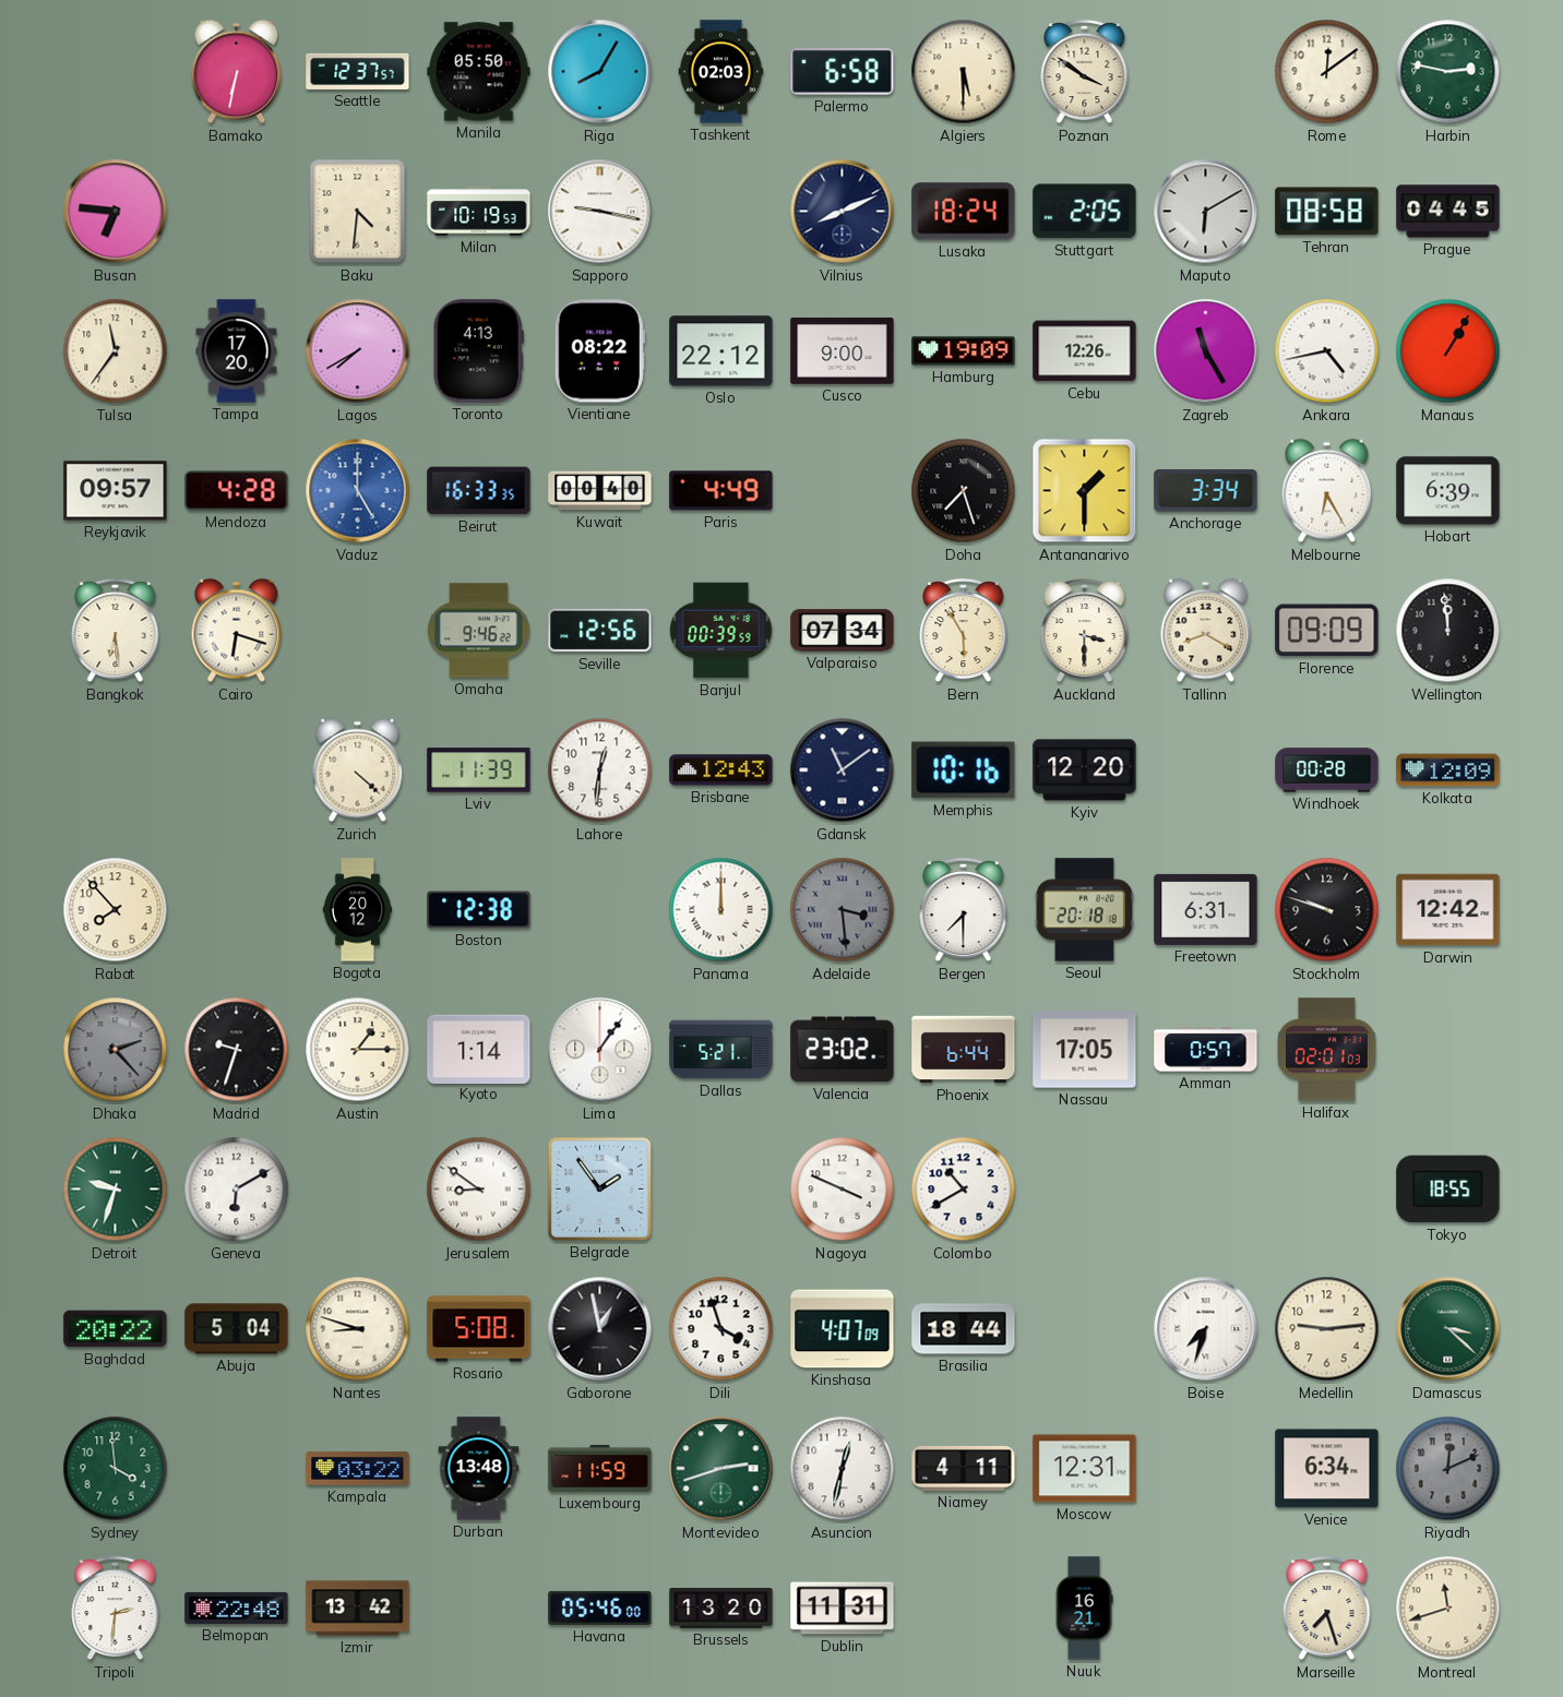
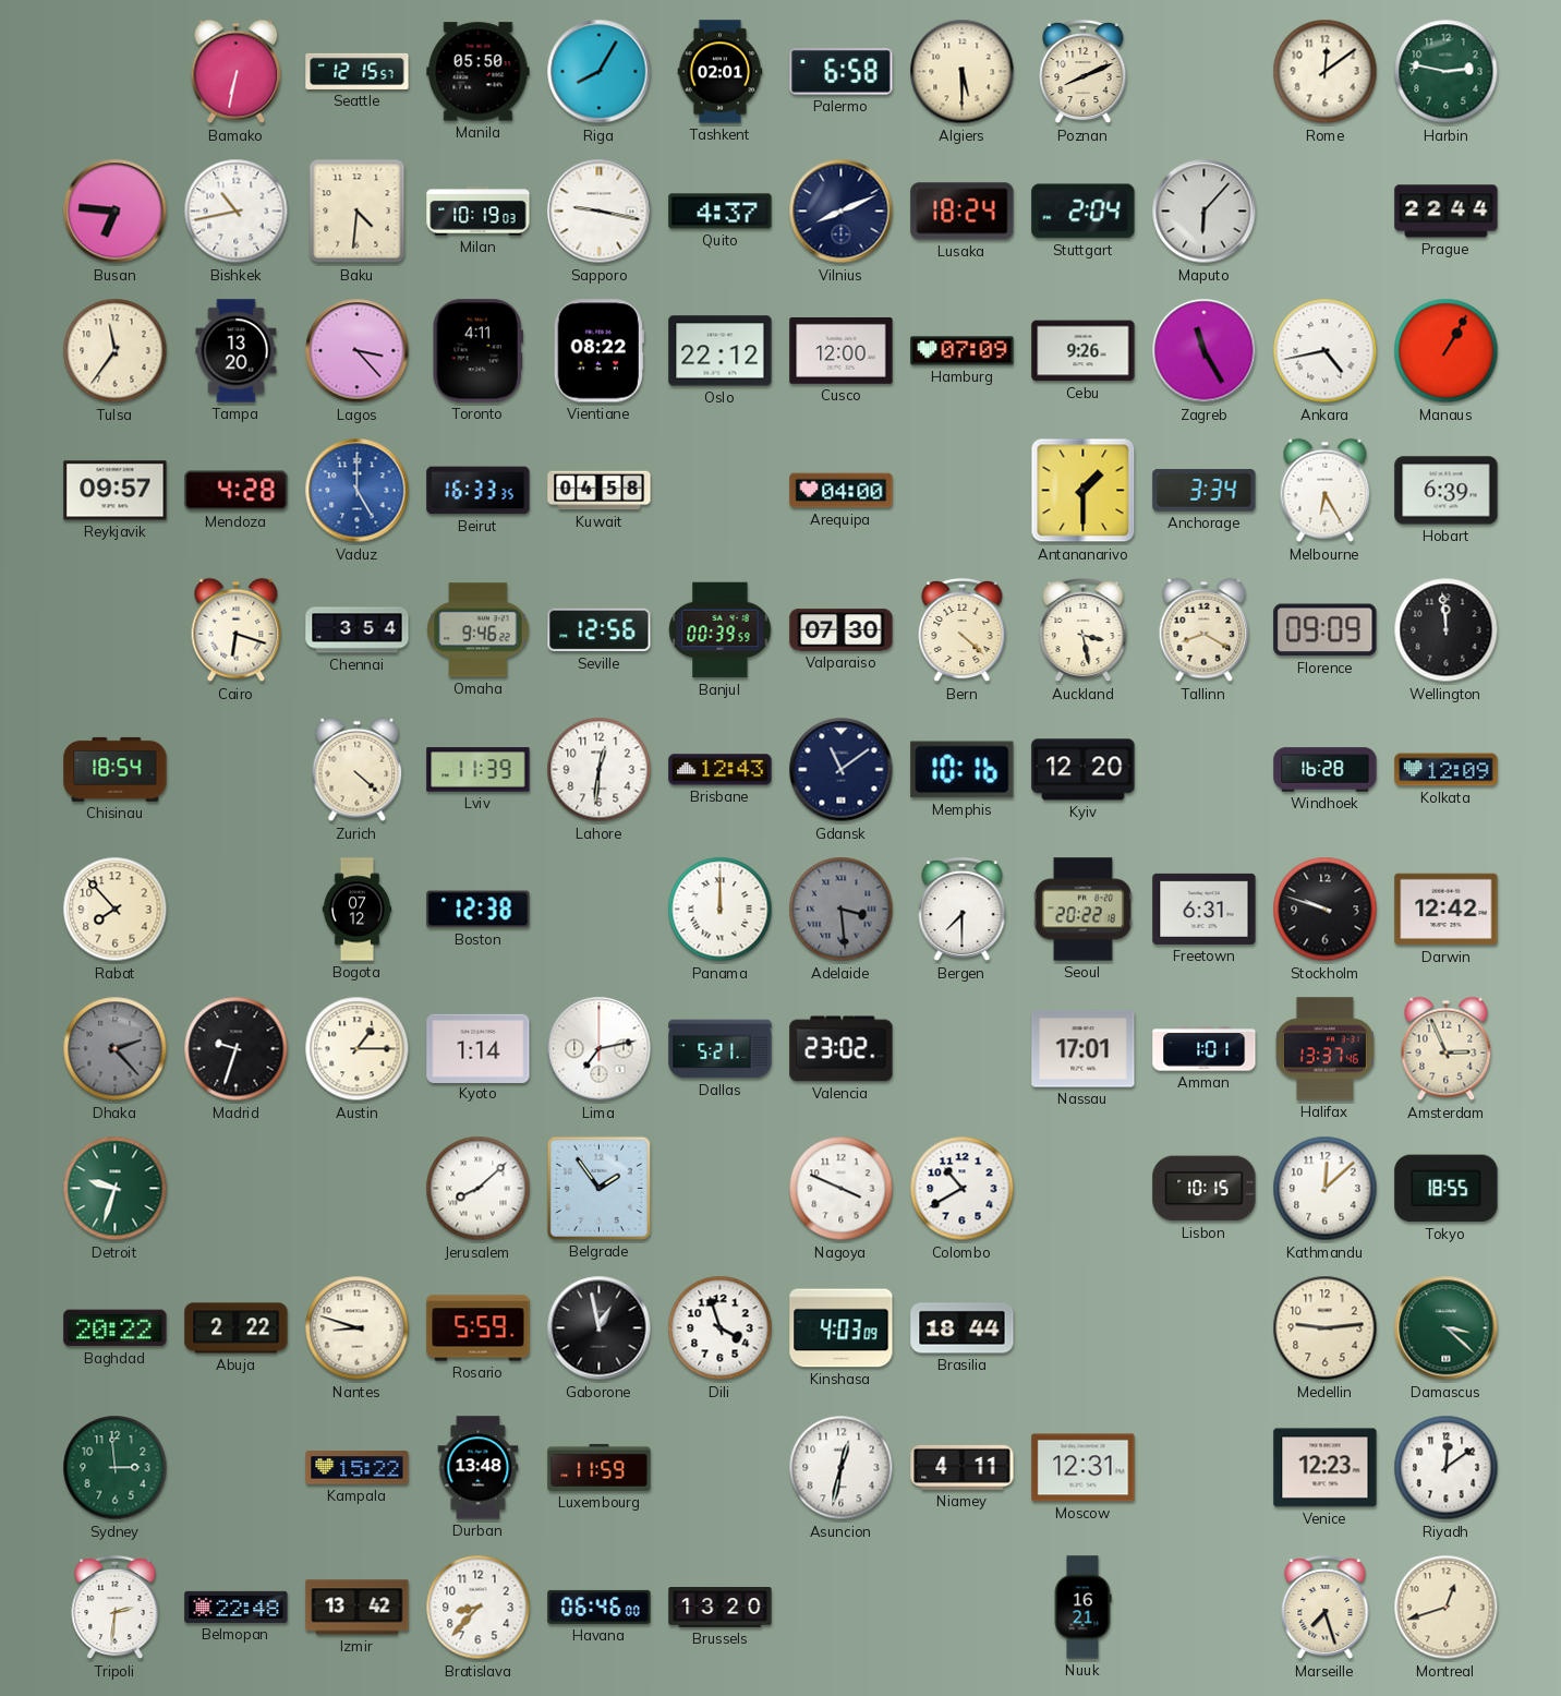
Seattle: 12:37 -> 12:15 (358, 71)
Tashkent: 02:03 -> 02:01 (721, 72)
Poznan: 3:51 -> 8:11 (1084, 72)
Bishkek: none -> 10:43 (237, 212)
Milan: 10:19:53 -> 10:19:03 (479, 212)
Quito: none -> 4:37 (721, 212)
Stuttgart: 2:05 -> 2:04 (1084, 212)
Maputo: 6:10 -> 6:07 (1205, 212)
Tehran: 08:58 -> none (1327, 212)
Prague: 04:45 -> 22:44 (1447, 212)
Tampa: 17:20 -> 13:20 (237, 351)
Lagos: 7:40 -> 3:23 (358, 351)
Toronto: 4:13 -> 4:11 (477, 351)
Cusco: 9:00 -> 12:00 (842, 350)
Hamburg: 19:09 -> 07:09 (963, 351)
Cebu: 12:26 -> 9:26 (1084, 351)
Kuwait: 00:40 -> 04:58 (600, 491)
Paris: 4:49 -> none (721, 491)
Arequipa: none -> 04:00 (842, 491)
Doha: 7:27 -> none (964, 491)
Bangkok: 6:29 -> none (116, 631)
Chennai: none -> 3:54 (358, 630)
Valparaiso: 07:34 -> 07:30 (842, 630)
Bern: 5:55 -> 4:22 (963, 630)
Auckland: 3:30 -> 3:28 (1084, 630)
Chisinau: none -> 18:54 (116, 769)
Windhoek: 00:28 -> 16:28 (1326, 770)
Bogota: 20:12 -> 07:12 (358, 910)
Seoul: 20:18 -> 20:22 (1082, 910)
Lima: 1:06 -> 7:13 (600, 1049)
Phoenix: 6:44 -> none (964, 1050)
Nassau: 17:05 -> 17:01 (1084, 1049)
Amman: 0:57 -> 1:01 (1205, 1049)
Halifax: 02:01 -> 13:37 (1324, 1049)
Amsterdam: none -> 2:56 (1447, 1049)
Geneva: 6:10 -> none (237, 1190)
Jerusalem: 8:51 -> 8:08 (479, 1189)
Lisbon: none -> 10:15 (1205, 1189)
Kathmandu: none -> 12:08 (1326, 1189)
Abuja: 5:04 -> 2:22 (237, 1328)
Rosario: 5:08 -> 5:59 (479, 1328)
Kinshasa: 4:07 -> 4:03 (842, 1328)
Boise: 7:33 -> none (1206, 1329)
Sydney: 3:59 -> 2:59 (116, 1468)
Kampala: 03:22 -> 15:22 (358, 1468)
Montevideo: 2:42 -> none (721, 1469)
Venice: 6:34 -> 12:23 (1326, 1468)
Riyadh: 12:11 -> 12:09 (1447, 1468)
Riyadh dial: grey -> white (1447, 1468)
Bratislava: none -> 8:37 (479, 1608)
Havana: 05:46 -> 06:46 (600, 1607)
Dublin: 11:31 -> none (843, 1609)
Montreal: 11:42 -> 12:42 (1447, 1608)
